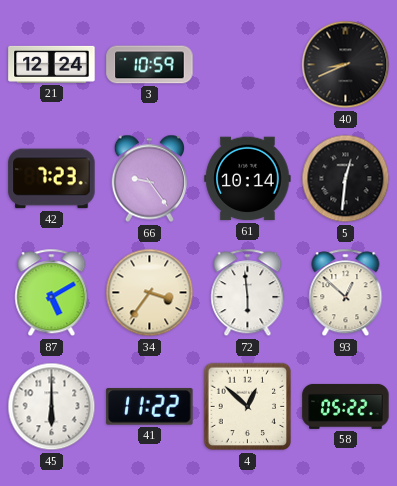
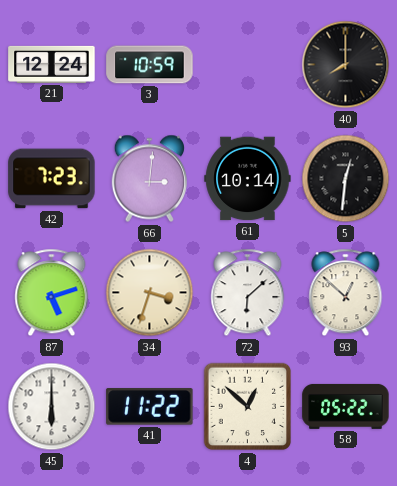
40: 8:41 -> 8:00 (346, 65)
66: 9:24 -> 3:01 (149, 179)
87: 5:10 -> 5:12 (52, 293)
34: 3:36 -> 3:33 (150, 293)
72: 5:59 -> 6:08 (248, 293)
